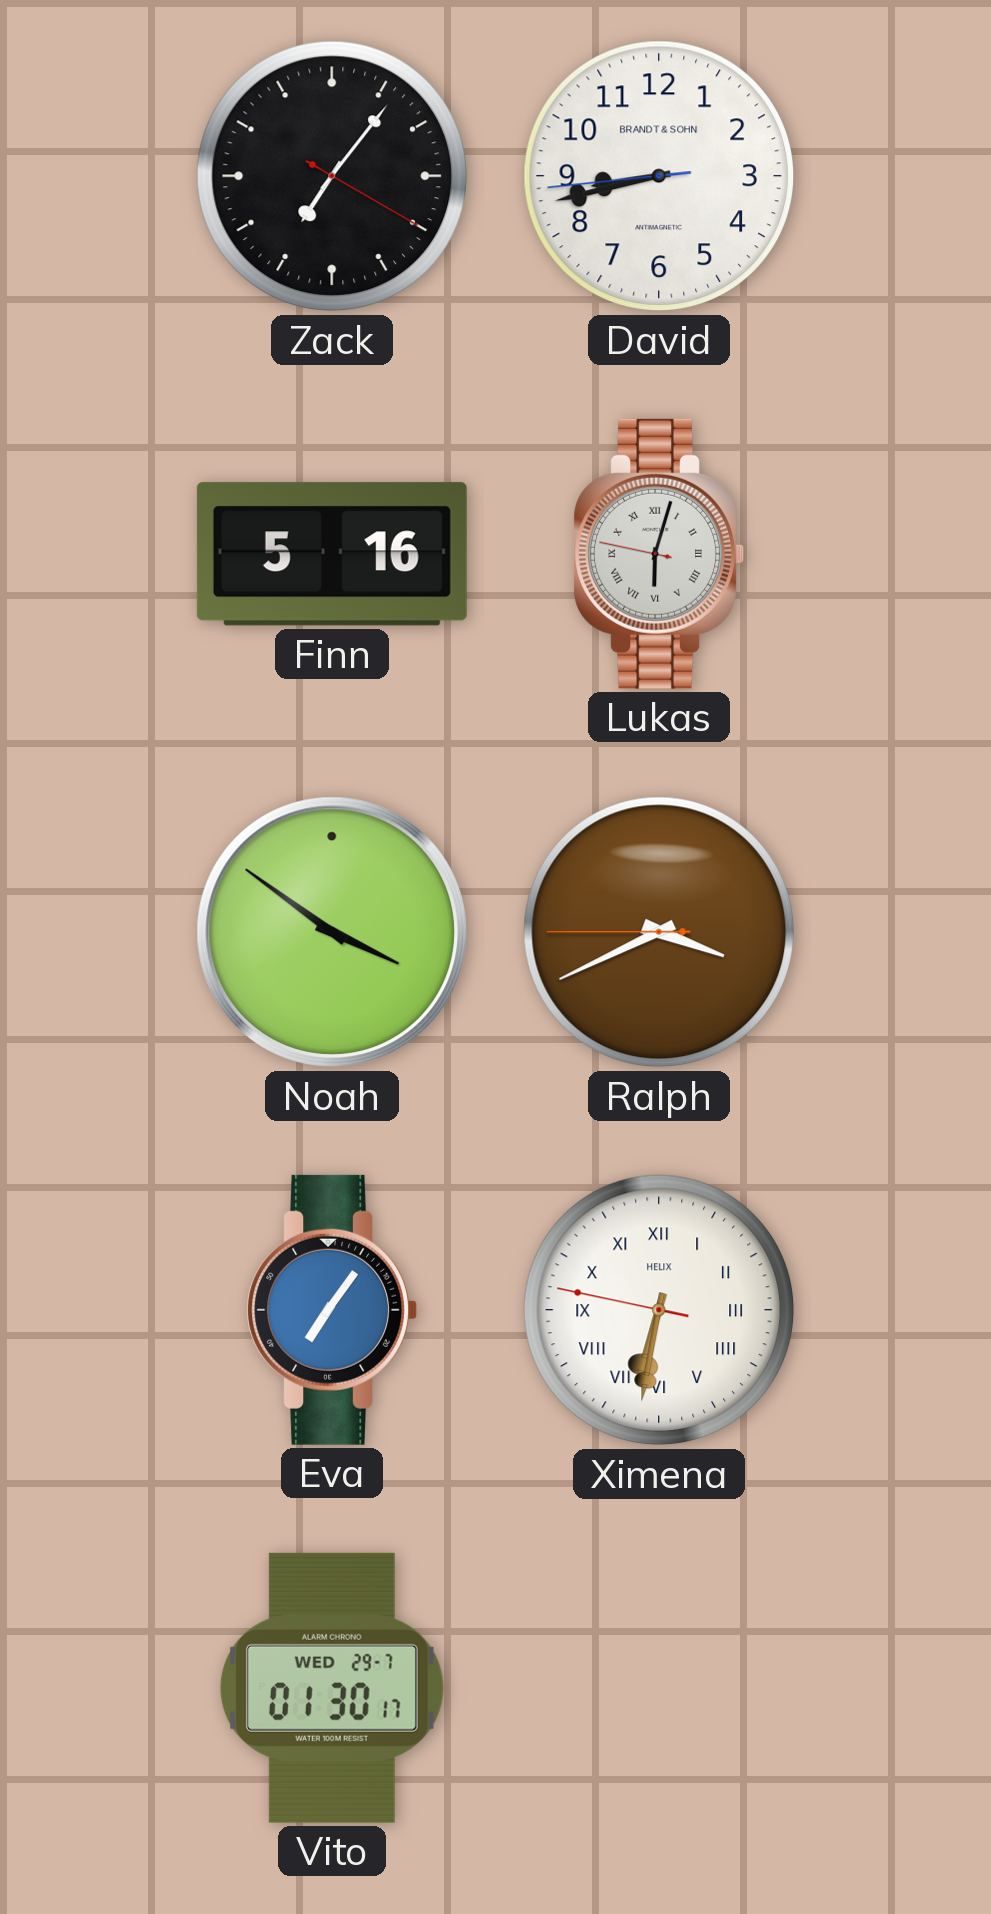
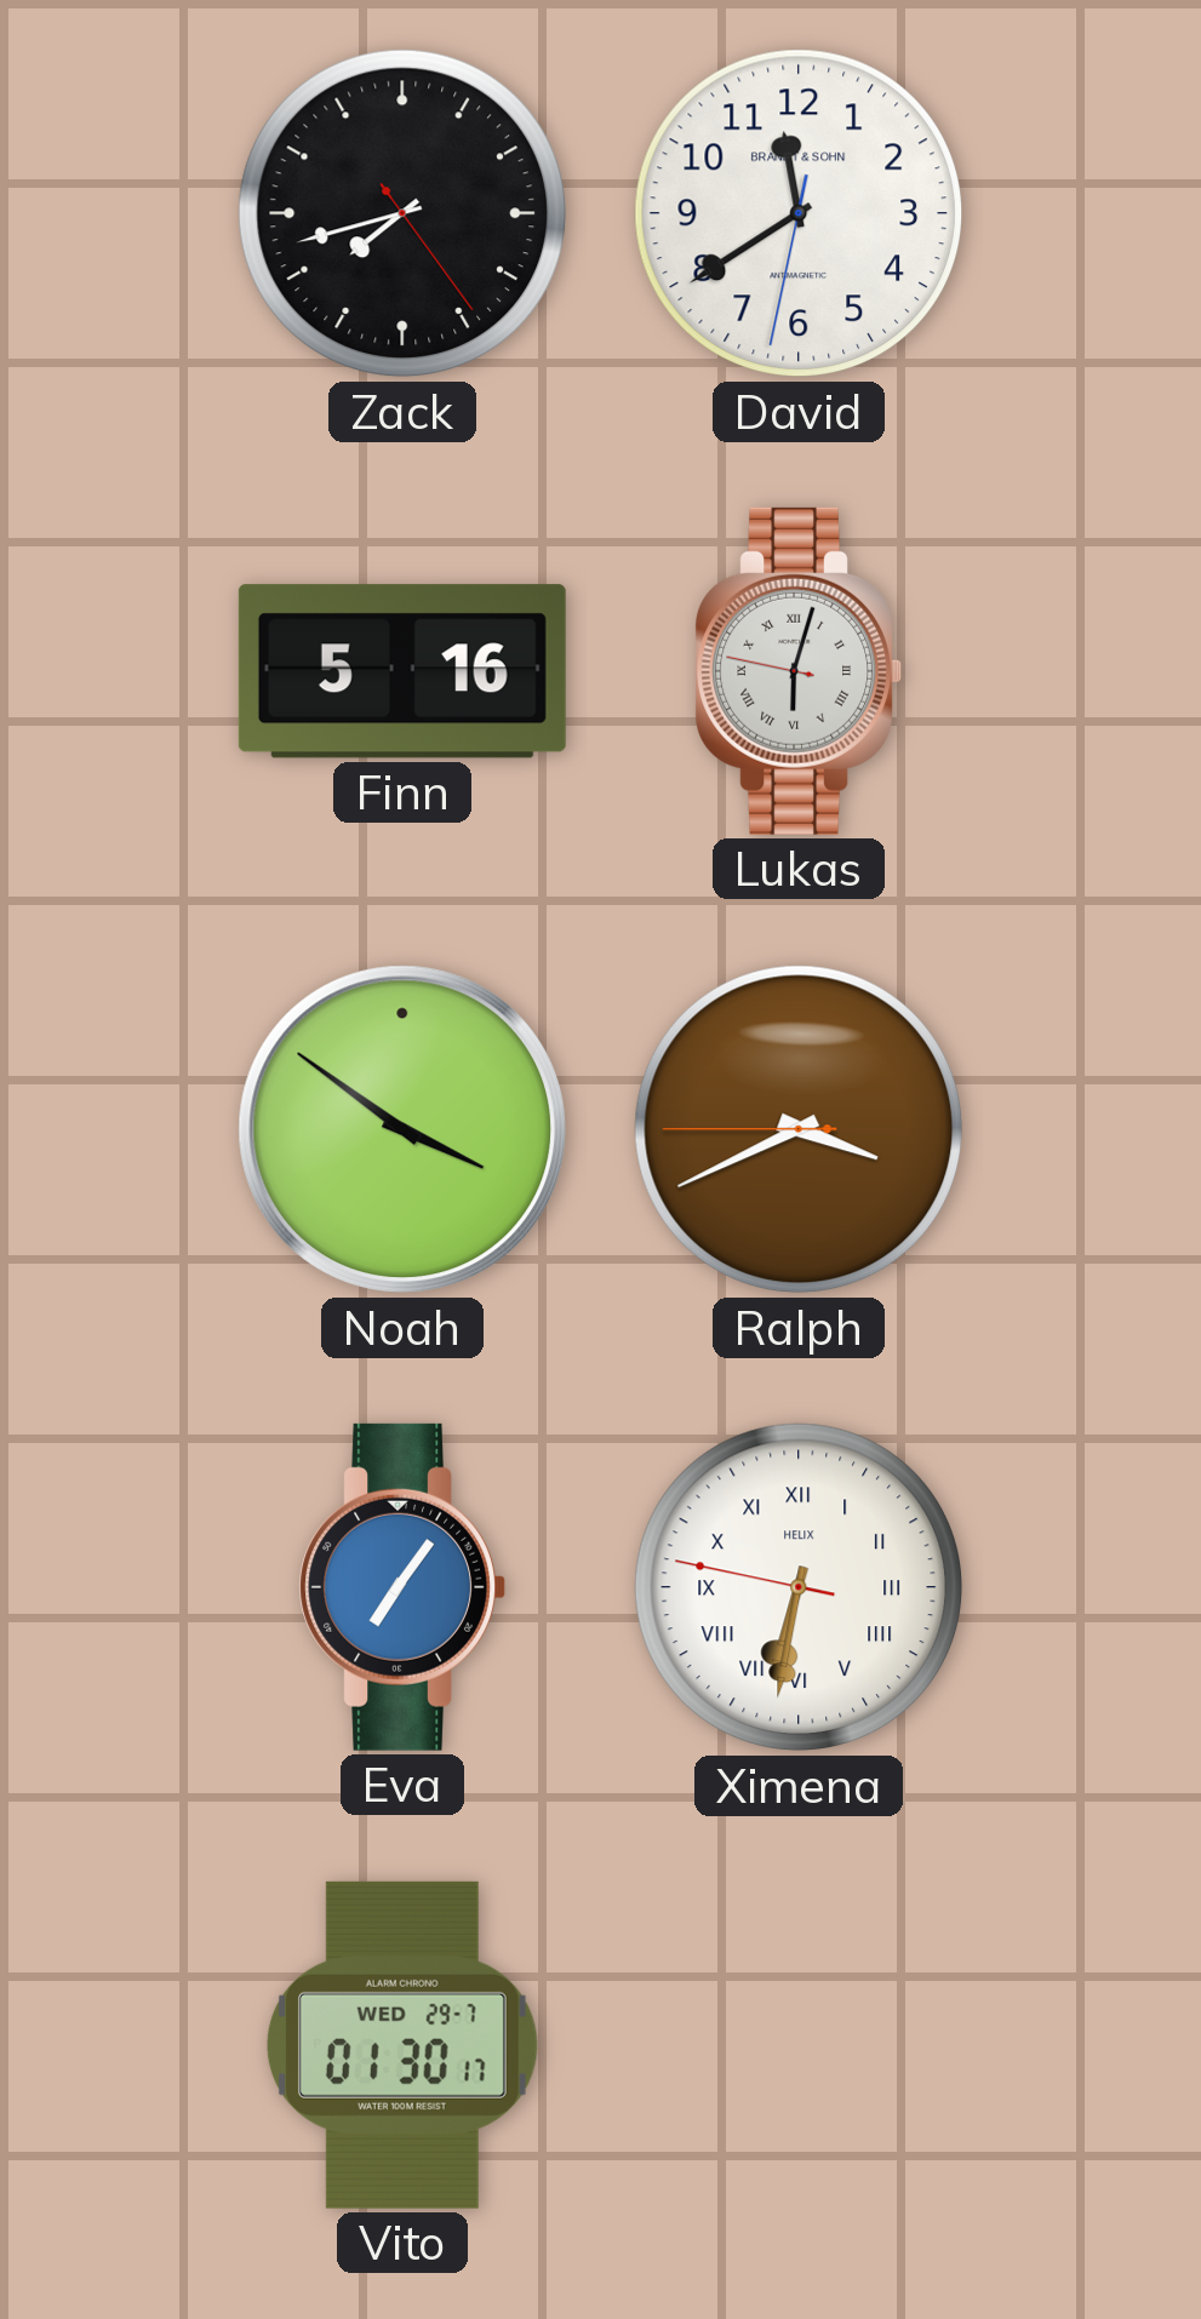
Zack: 7:06 -> 7:42 (402, 213)
David: 8:42 -> 11:39 (799, 213)
